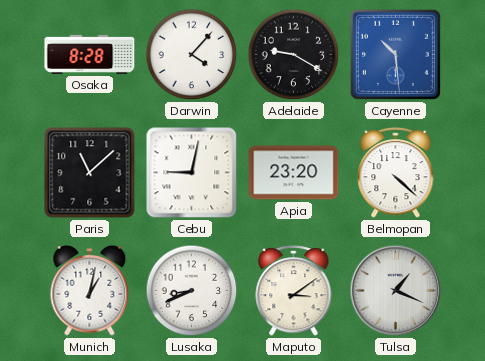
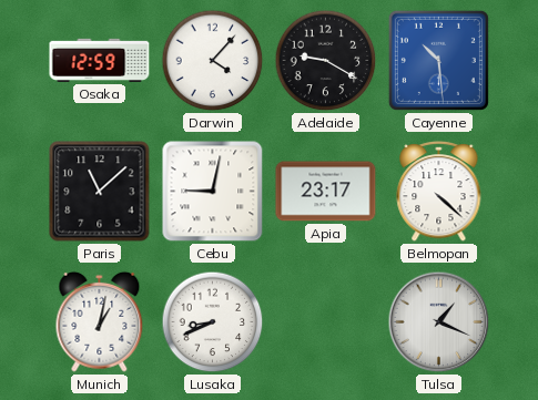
Osaka: 8:28 -> 12:59 (100, 60)
Apia: 23:20 -> 23:17 (326, 192)
Maputo: 3:09 -> none (294, 290)
